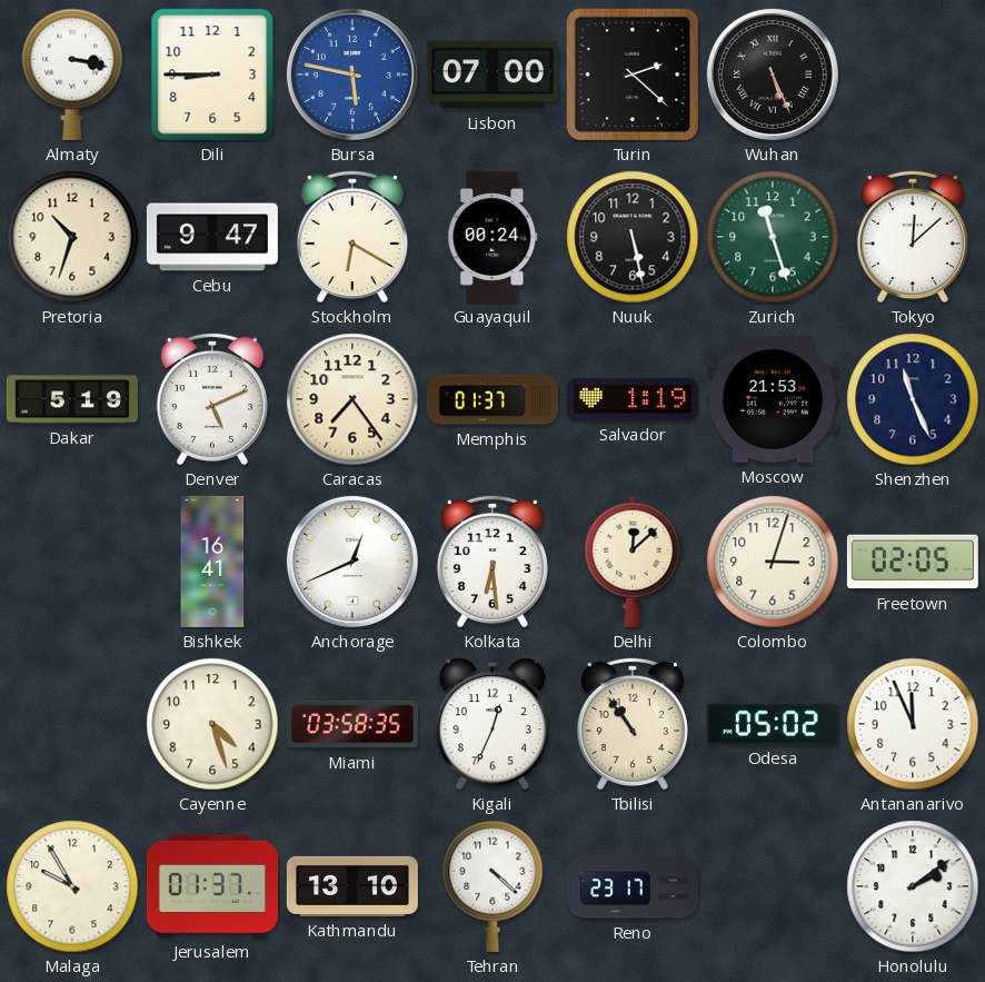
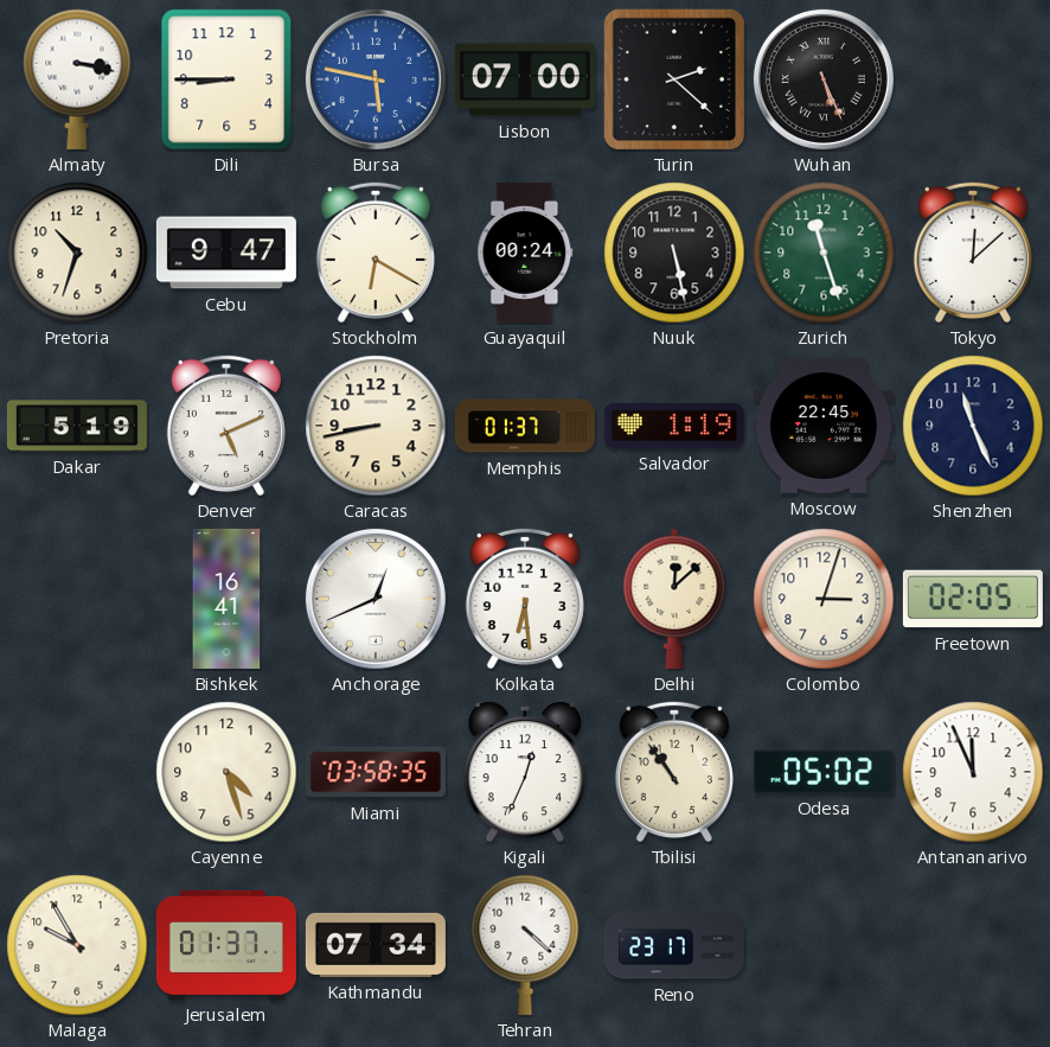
Caracas: 7:24 -> 8:43 (376, 426)
Moscow: 21:53 -> 22:45 (824, 426)
Kathmandu: 13:10 -> 07:34 (376, 945)
Honolulu: 2:09 -> none (913, 886)
